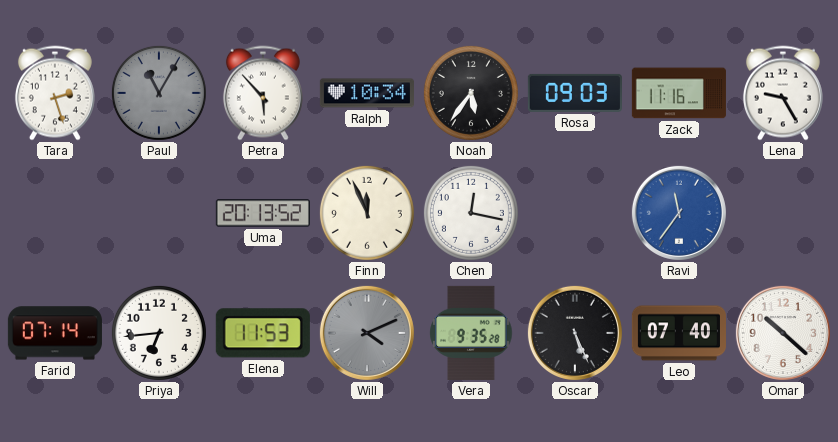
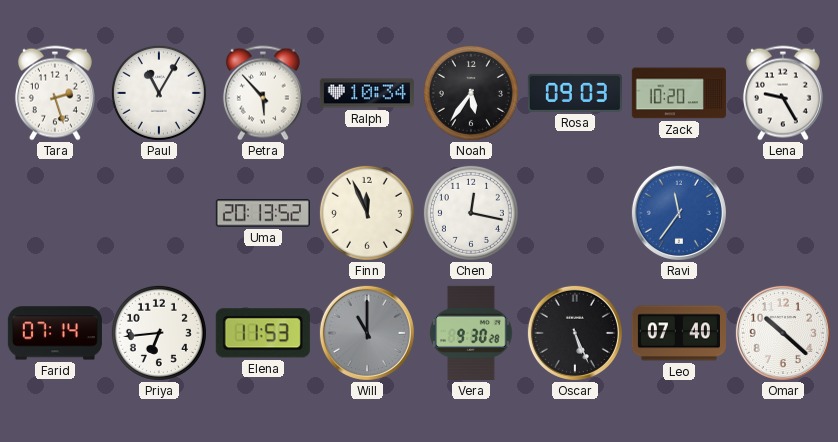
Paul dial: grey -> white (159, 93)
Zack: 11:16 -> 10:20 (679, 93)
Will: 4:11 -> 11:00 (367, 333)
Vera: 9:35 -> 9:30 (471, 333)
